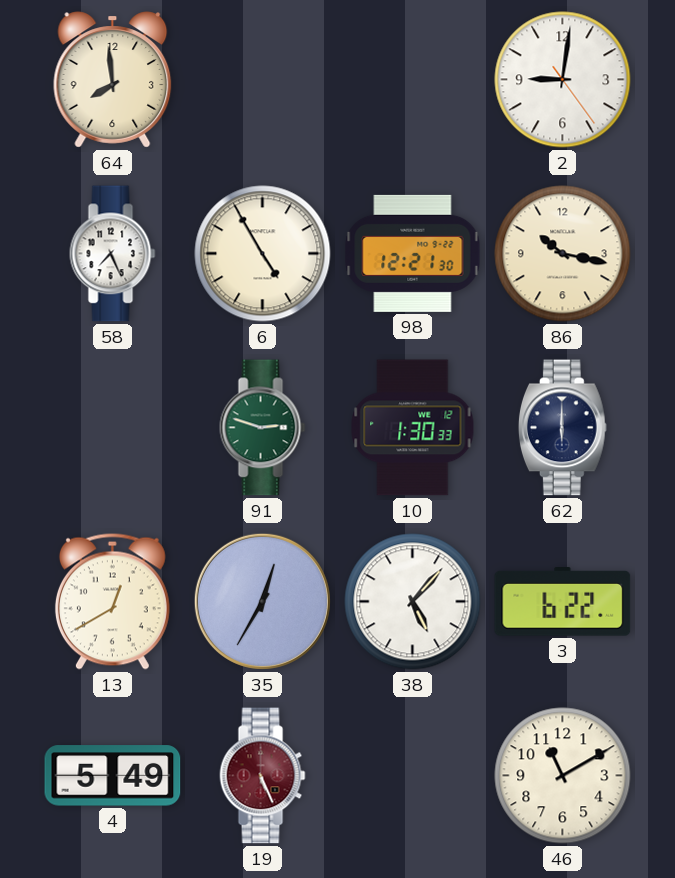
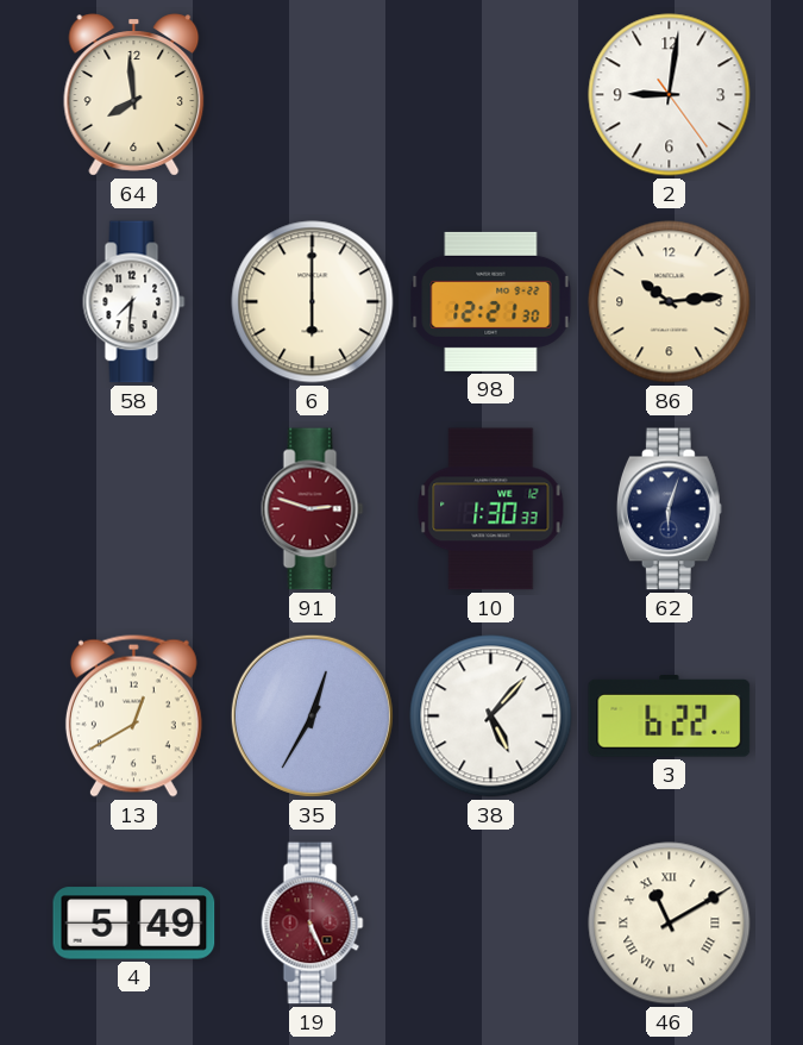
58: 7:26 -> 7:31 (134, 302)
6: 4:55 -> 6:00 (313, 302)
86: 10:17 -> 10:14 (670, 302)
91 dial: green -> burgundy (313, 509)
62: 6:00 -> 6:03 (669, 509)
46 numerals: Arabic -> Roman (670, 924)
